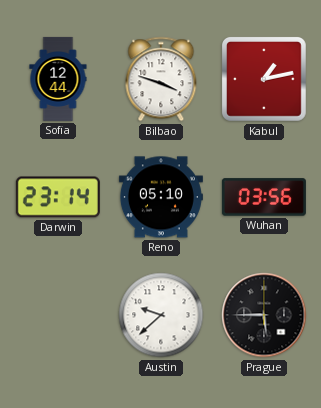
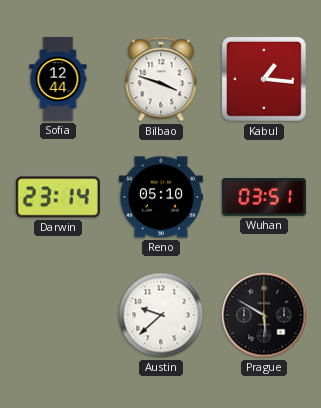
Kabul: 1:13 -> 1:16 (264, 79)
Wuhan: 03:56 -> 03:51 (264, 197)
Prague: 5:45 -> 5:50 (264, 315)
